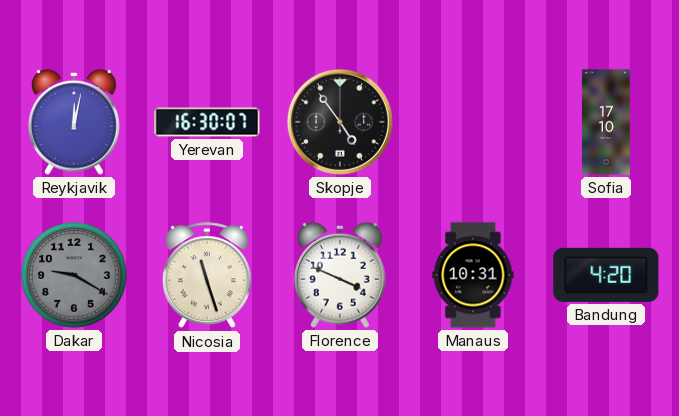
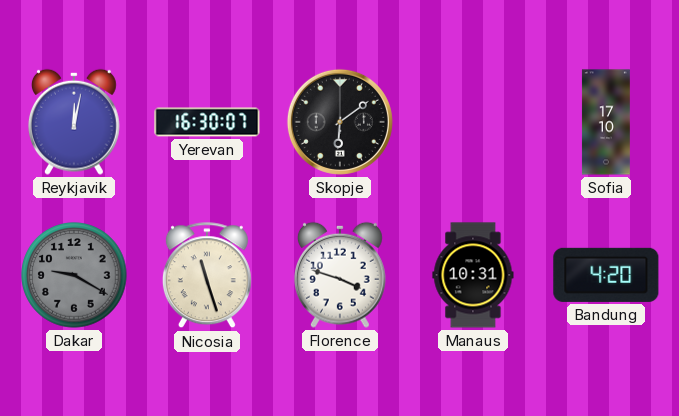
Skopje: 4:54 -> 6:09 (340, 122)
Florence: 3:49 -> 3:48 (340, 275)
